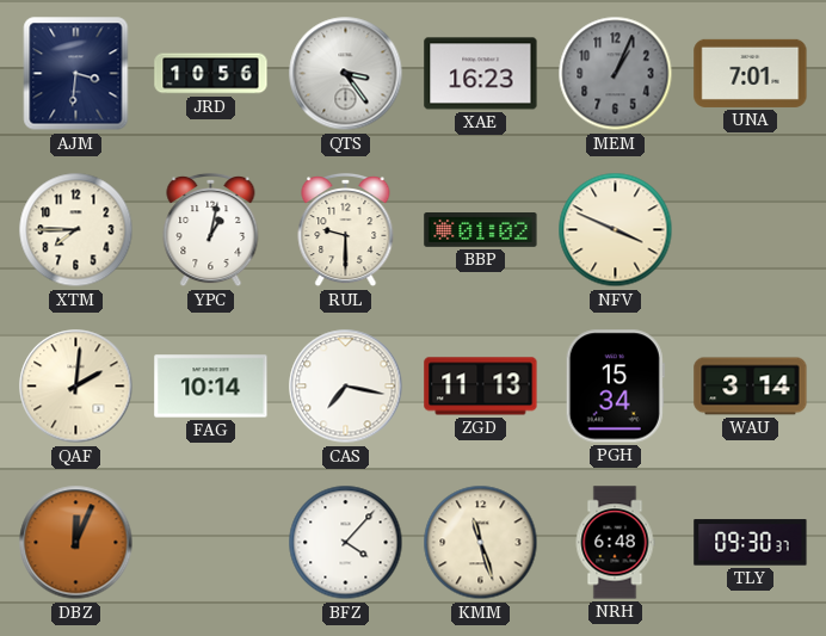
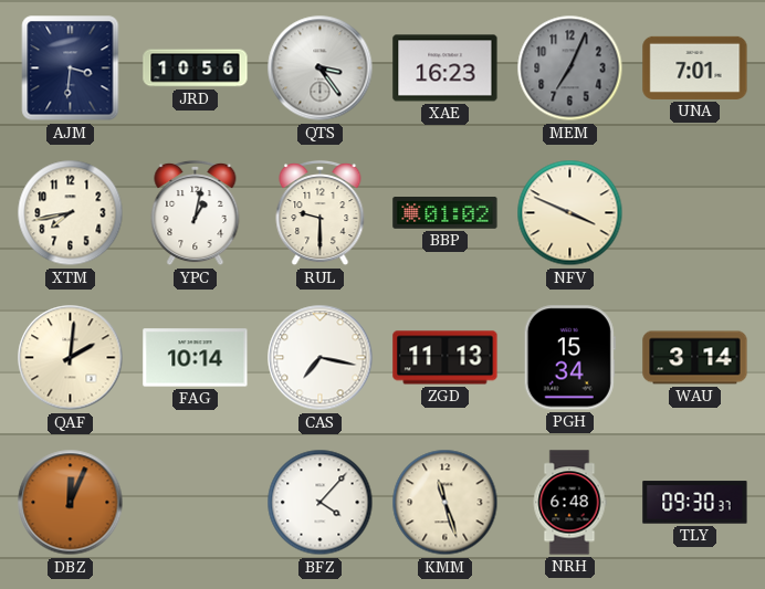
MEM: 1:04 -> 7:04 (570, 69)
XTM: 7:45 -> 7:43 (71, 213)
